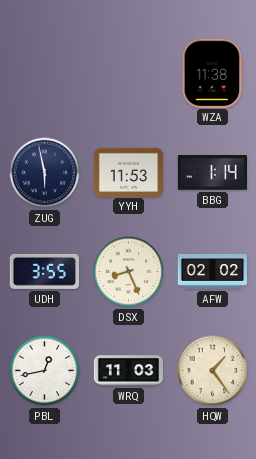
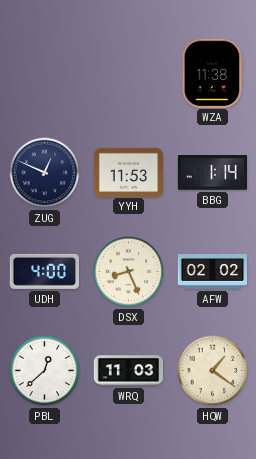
ZUG: 5:58 -> 12:49 (45, 173)
UDH: 3:55 -> 4:00 (44, 271)
PBL: 12:43 -> 12:38 (45, 371)
HQW: 1:24 -> 1:21 (213, 371)
